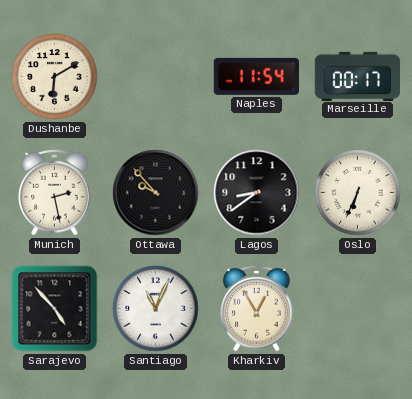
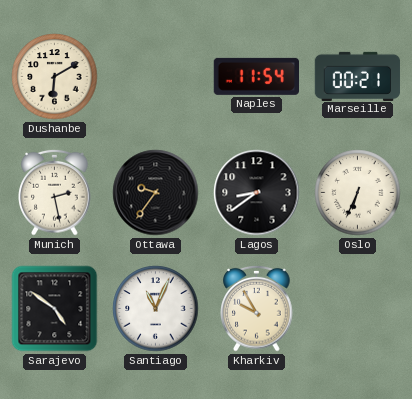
Marseille: 00:17 -> 00:21 (358, 76)
Ottawa: 9:53 -> 9:36 (156, 193)
Sarajevo: 4:53 -> 4:51 (55, 309)
Kharkiv: 12:55 -> 9:55 (257, 308)
